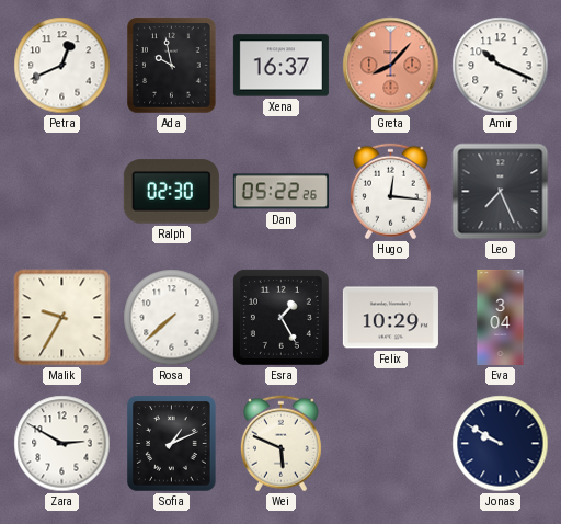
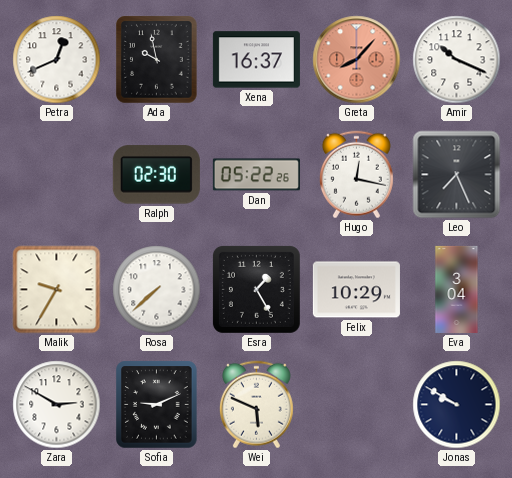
Hugo: 12:16 -> 12:17 (356, 175)
Sofia: 1:11 -> 9:11 (157, 405)
